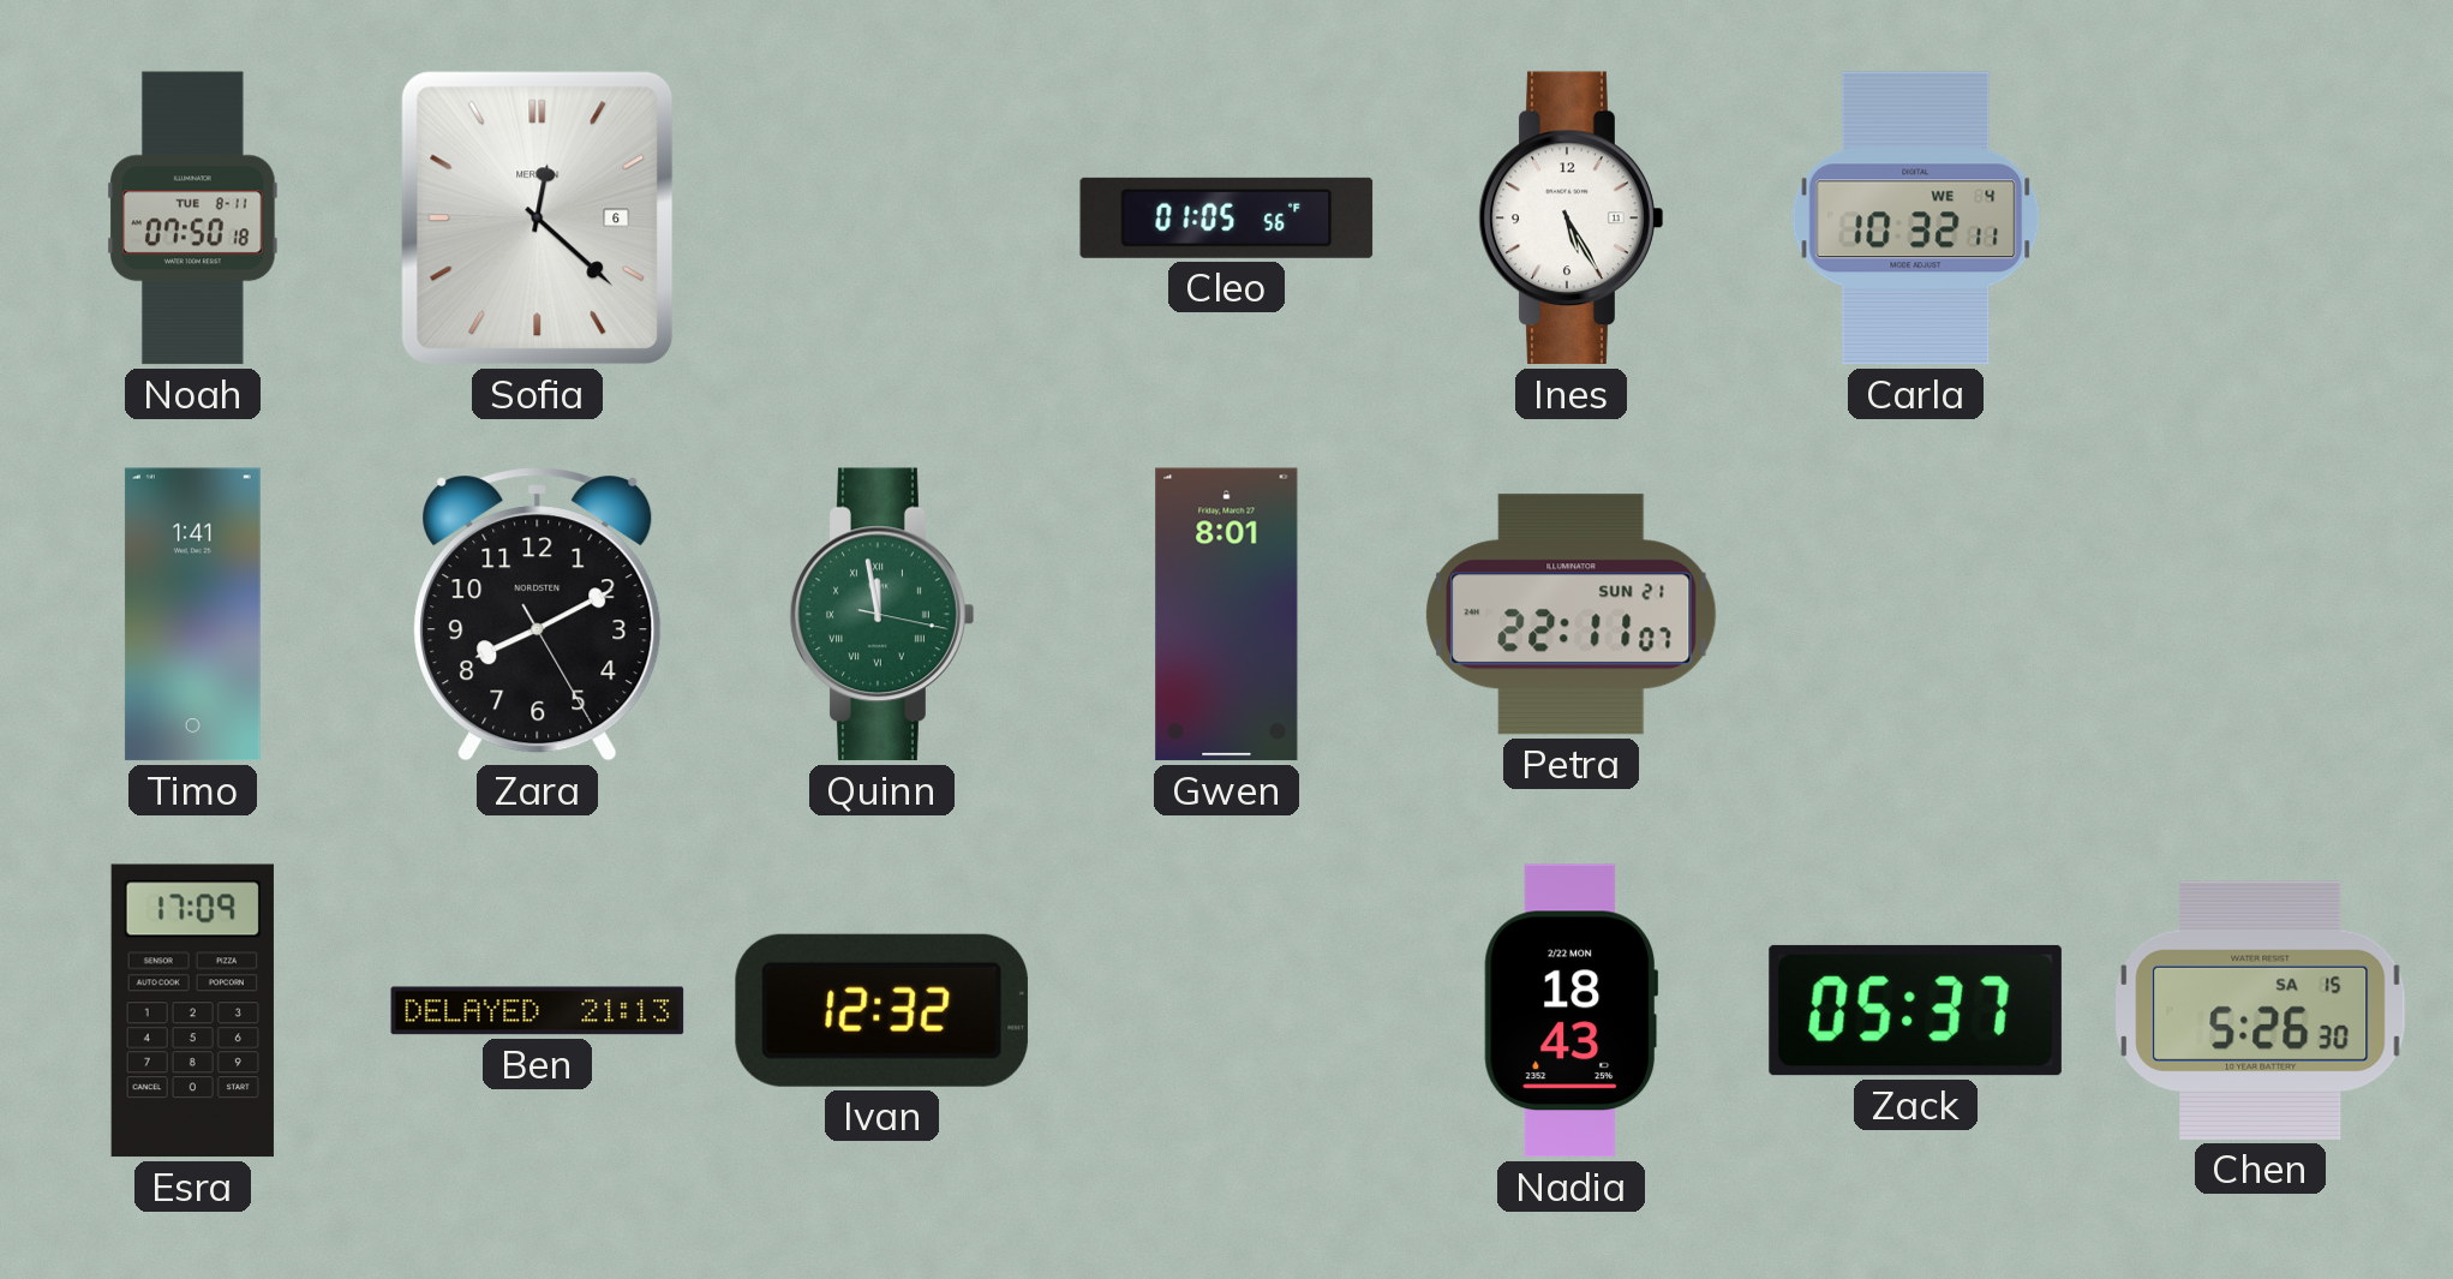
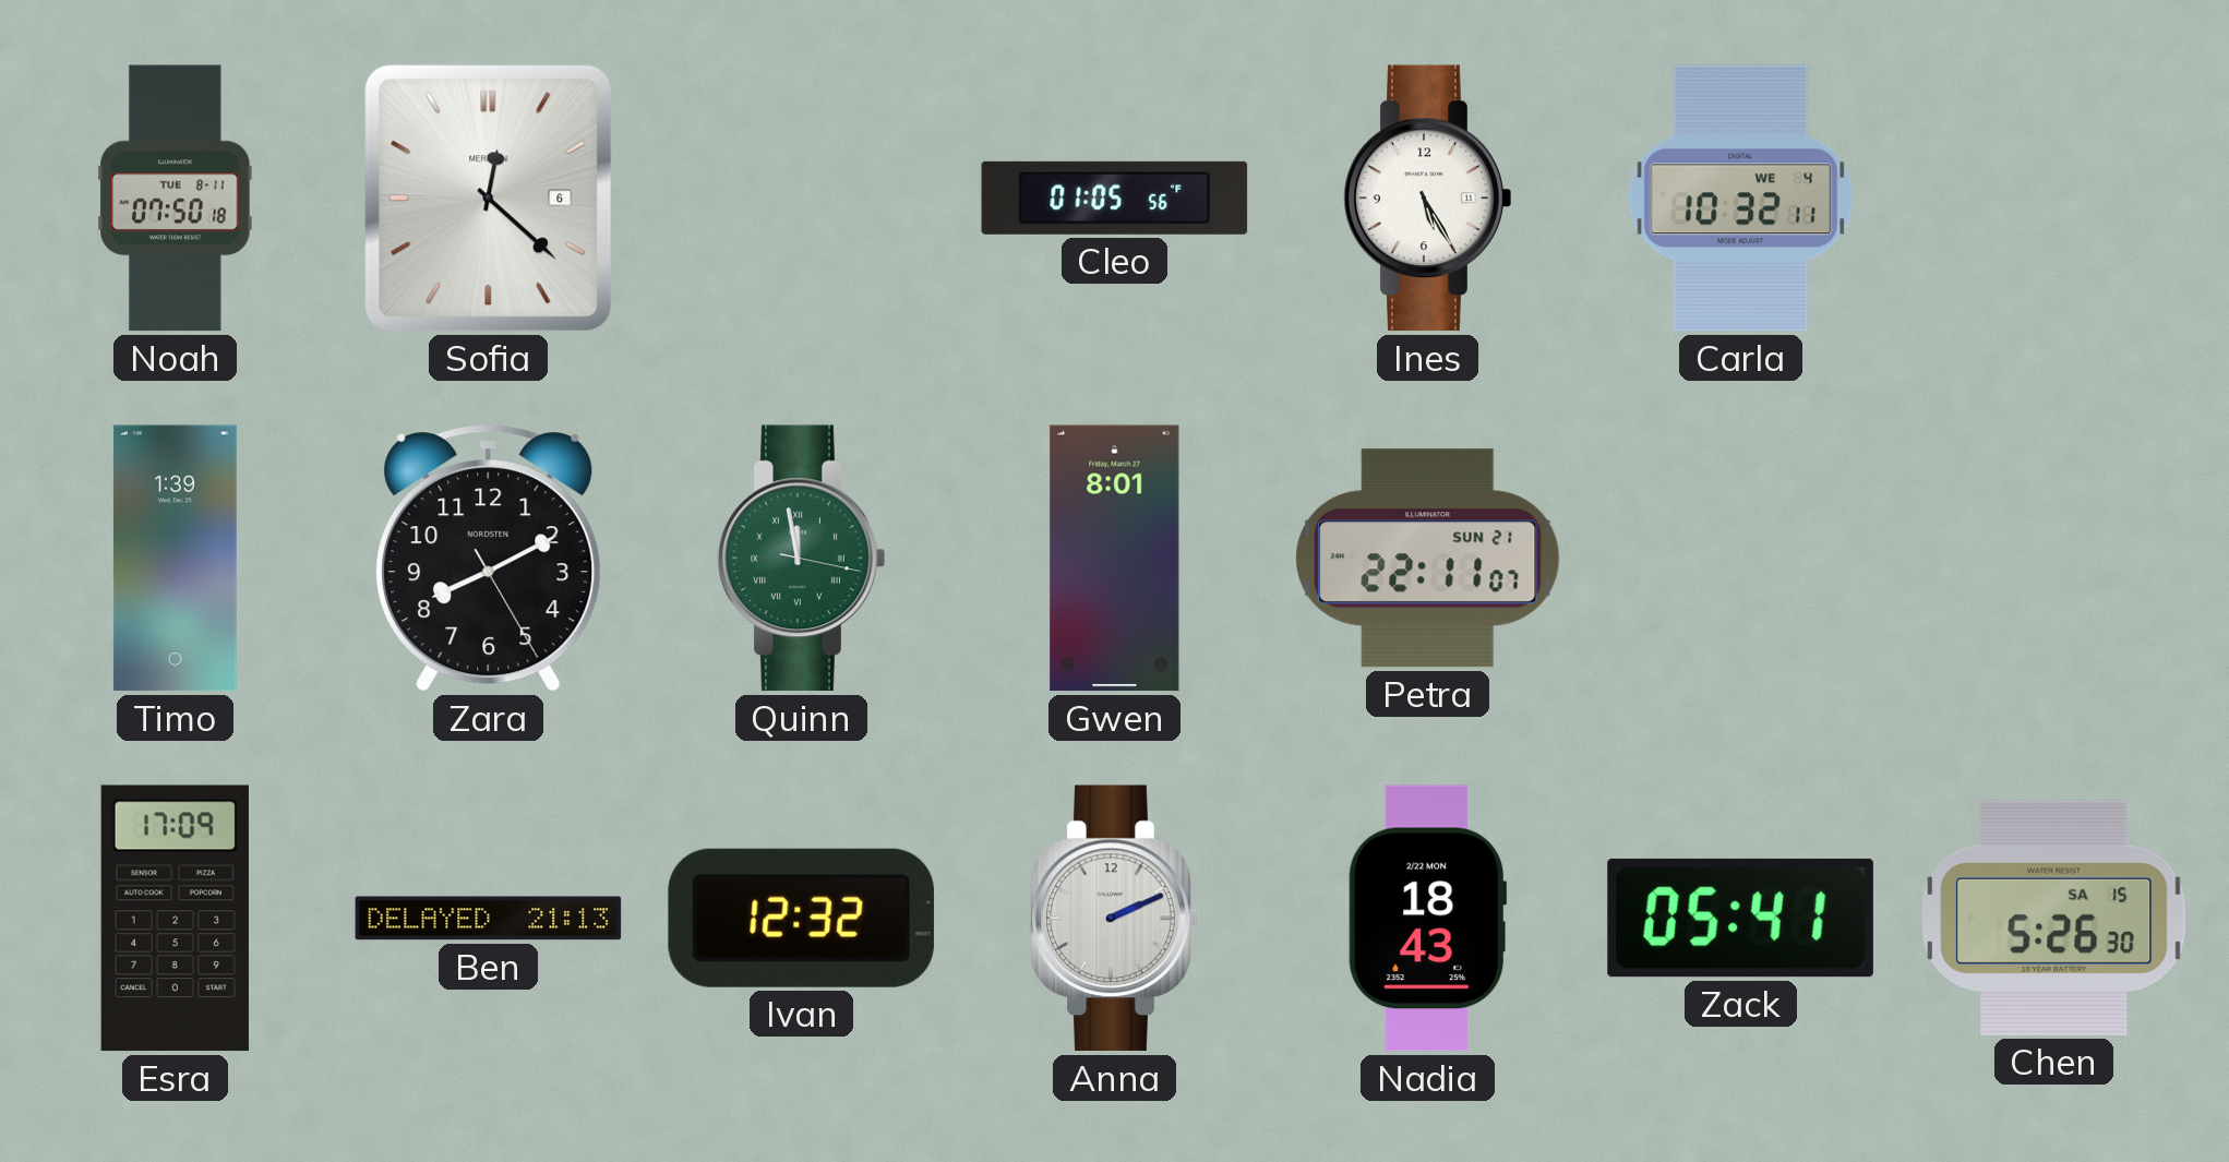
Timo: 1:41 -> 1:39 (175, 559)
Anna: none -> 2:11 (1115, 919)
Zack: 05:37 -> 05:41 (1740, 918)
